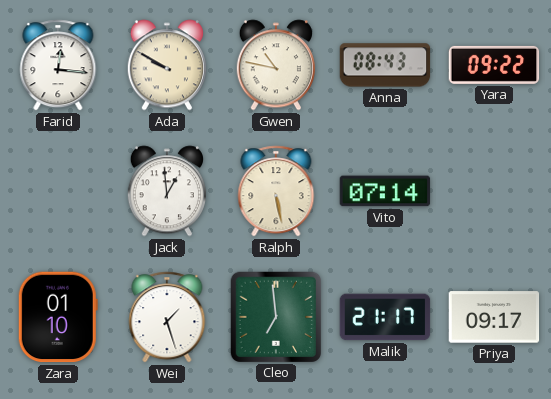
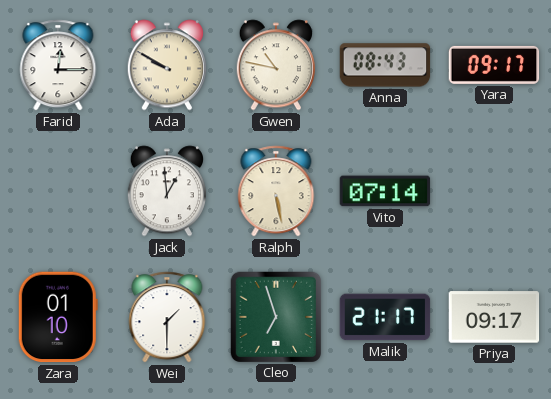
Farid: 12:16 -> 12:15 (58, 65)
Yara: 09:22 -> 09:17 (494, 65)
Wei: 1:27 -> 1:30 (167, 317)
Cleo: 6:59 -> 6:57 (275, 316)
